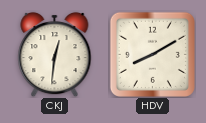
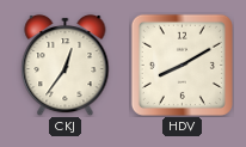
CKJ: 12:31 -> 12:36 (66, 65)
